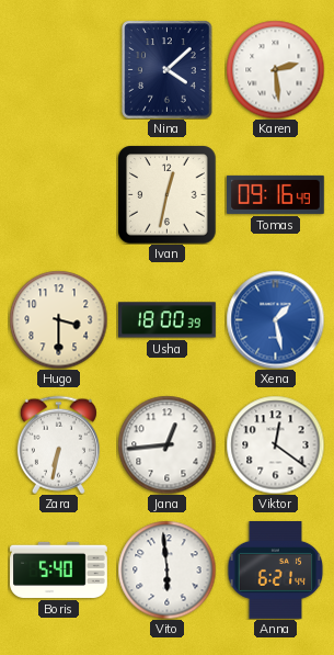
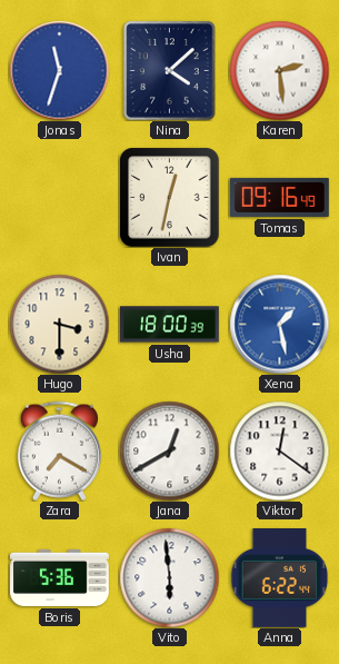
Jonas: none -> 11:33 (59, 70)
Zara: 6:32 -> 7:20 (59, 450)
Jana: 12:44 -> 12:40 (169, 450)
Boris: 5:40 -> 5:36 (60, 577)
Anna: 6:21 -> 6:22 (280, 578)
